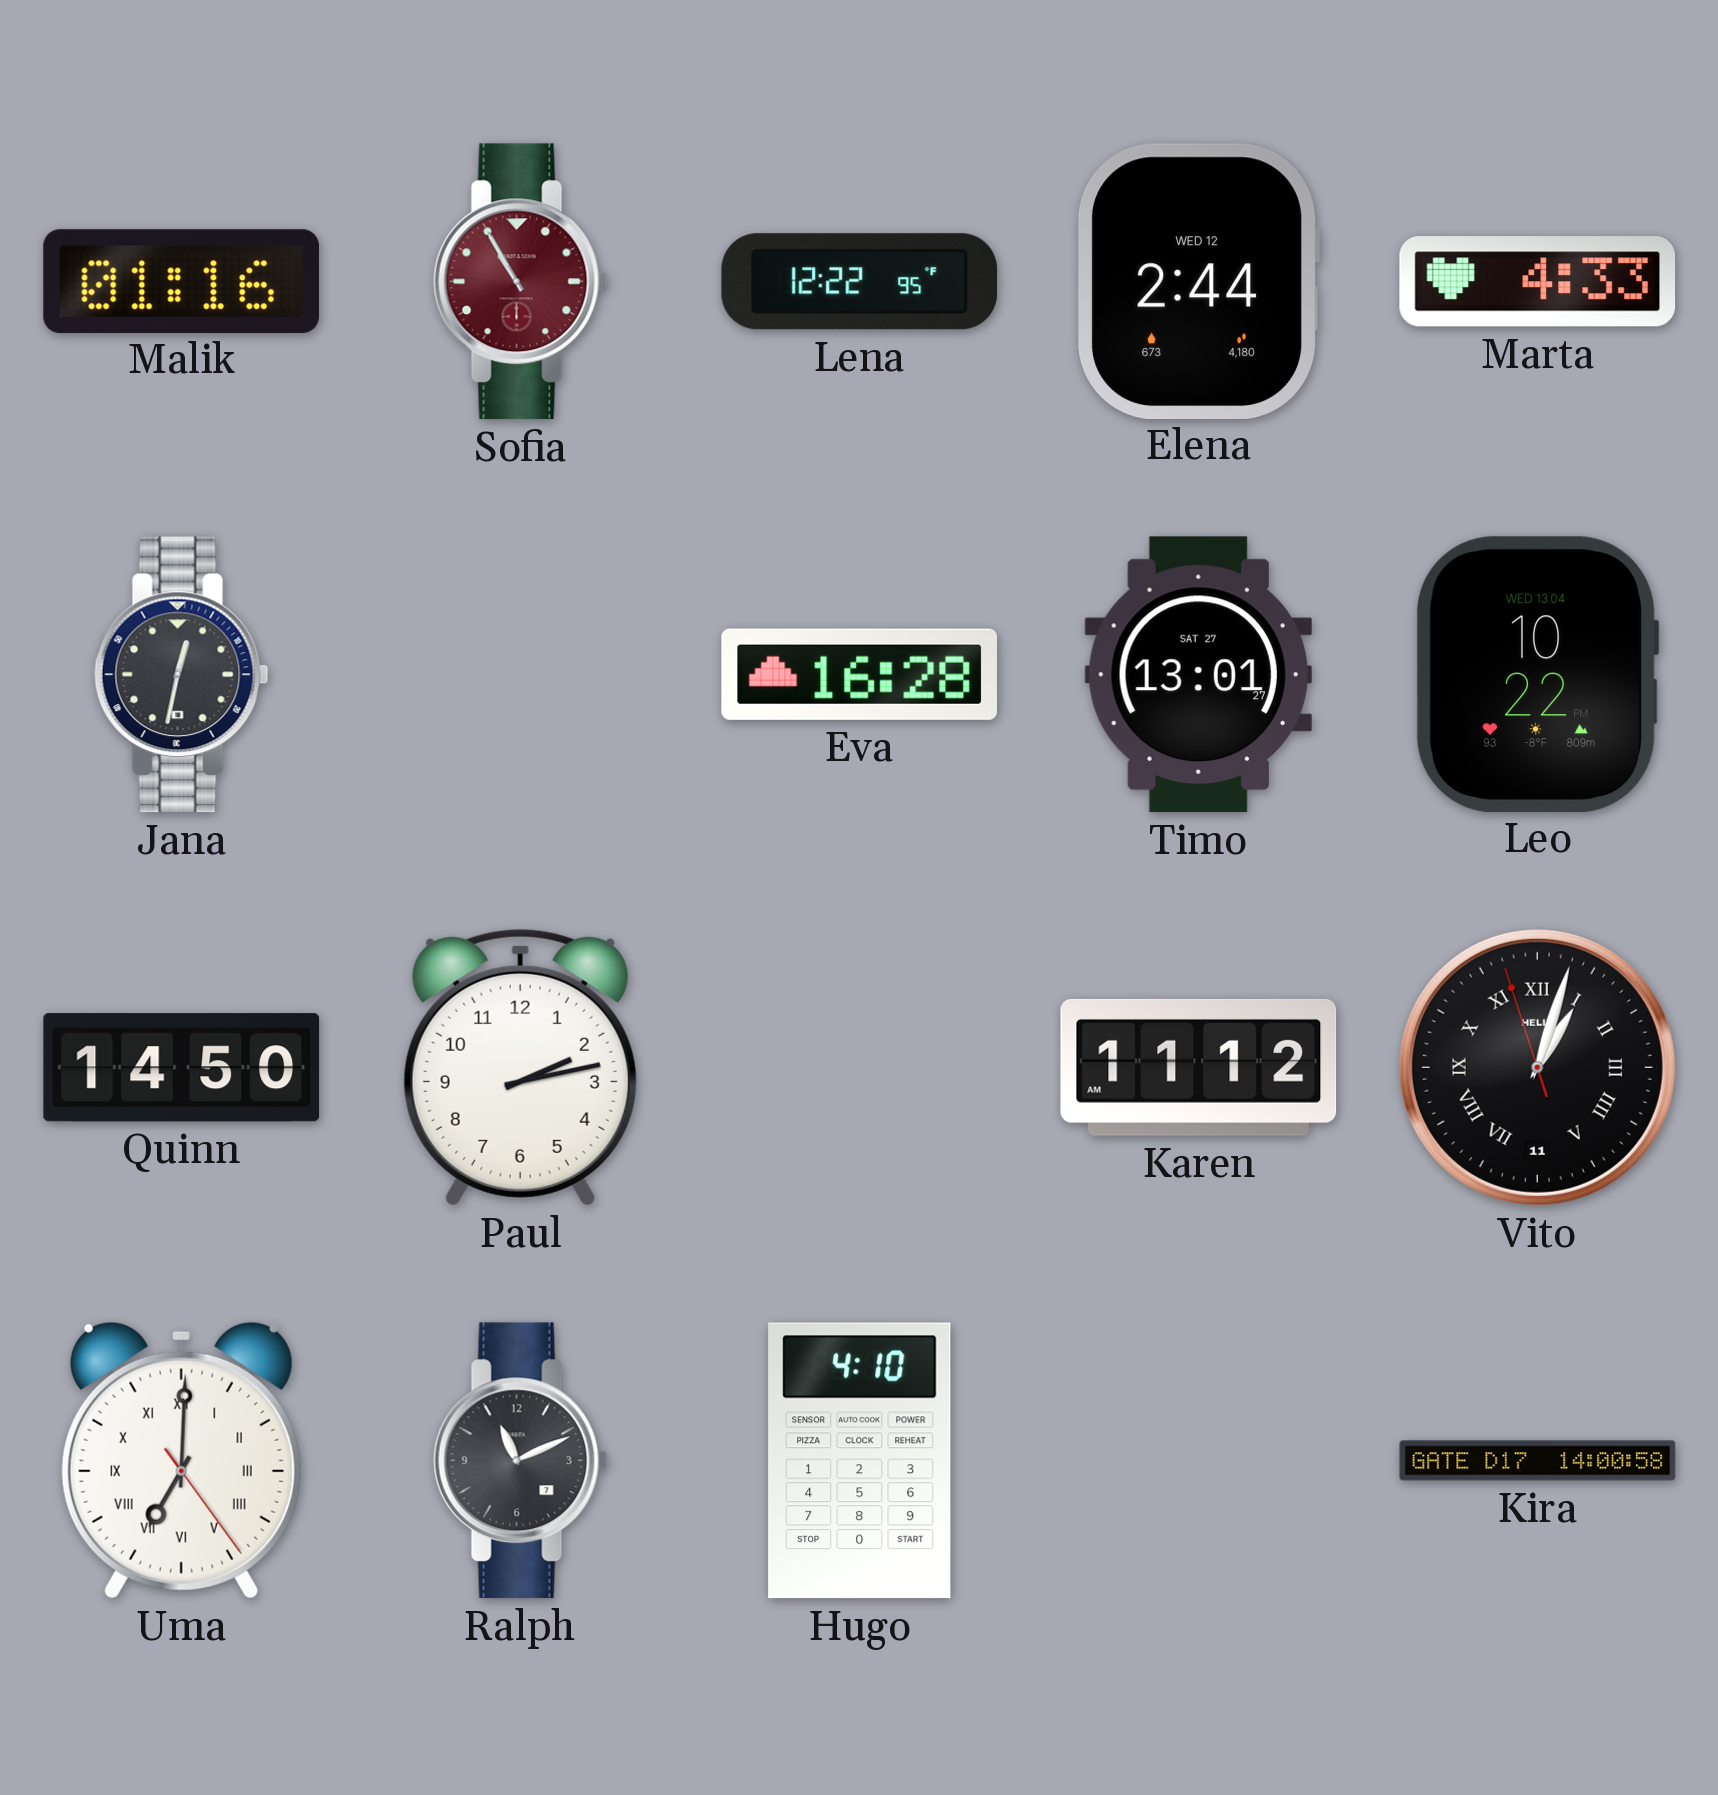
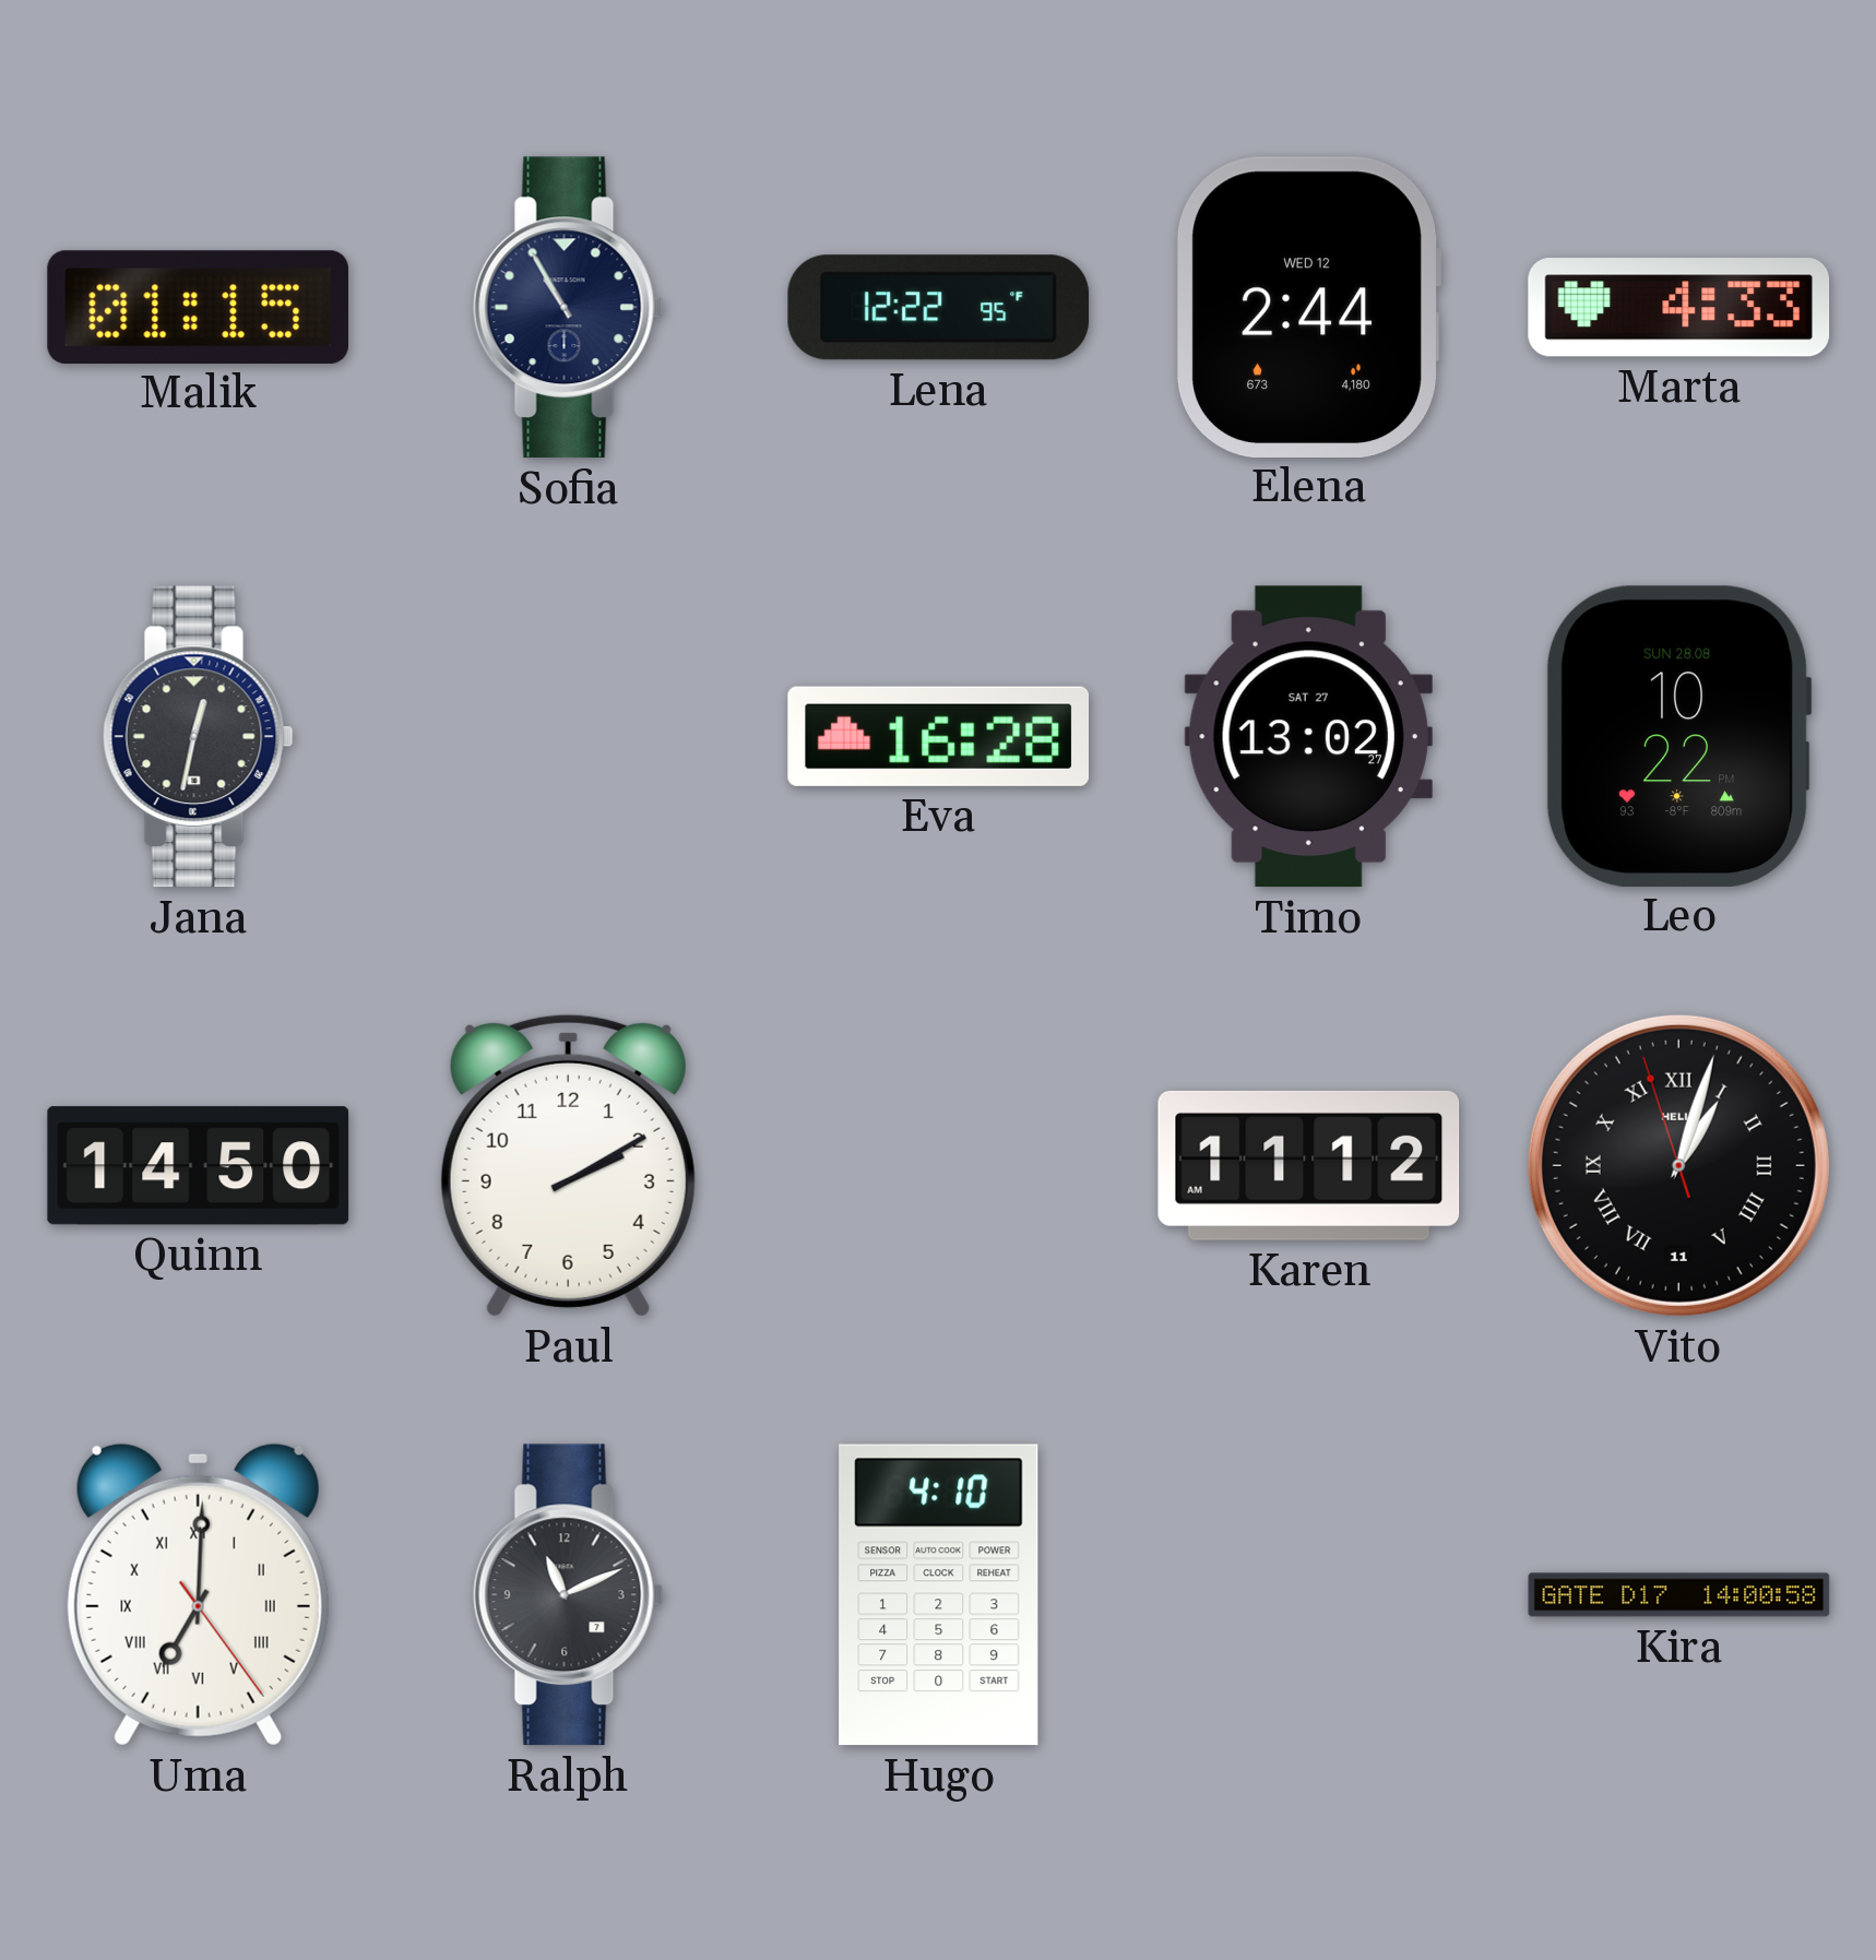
Malik: 01:16 -> 01:15 (198, 307)
Sofia dial: burgundy -> navy (568, 308)
Timo: 13:01 -> 13:02 (1308, 737)
Leo date: WED 13.04 -> SUN 28.08 (1678, 736)
Paul: 2:13 -> 2:10 (568, 1165)
